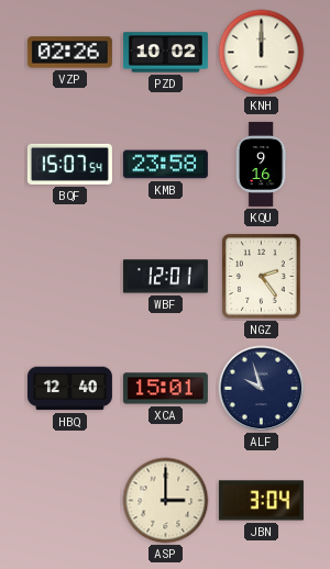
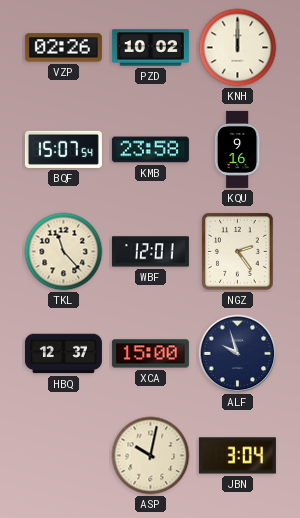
TKL: none -> 11:23 (64, 252)
HBQ: 12:40 -> 12:37 (63, 354)
XCA: 15:01 -> 15:00 (150, 354)
ASP: 3:00 -> 10:02 (151, 456)
